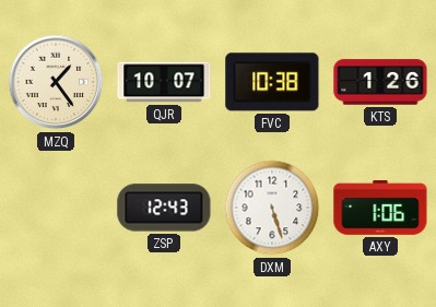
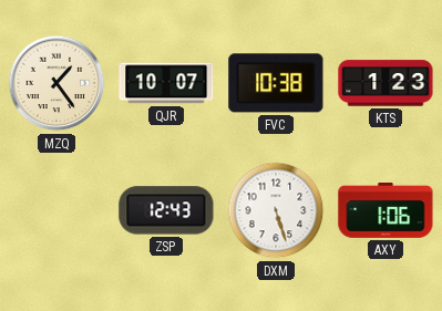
KTS: 1:26 -> 1:23 (386, 83)
